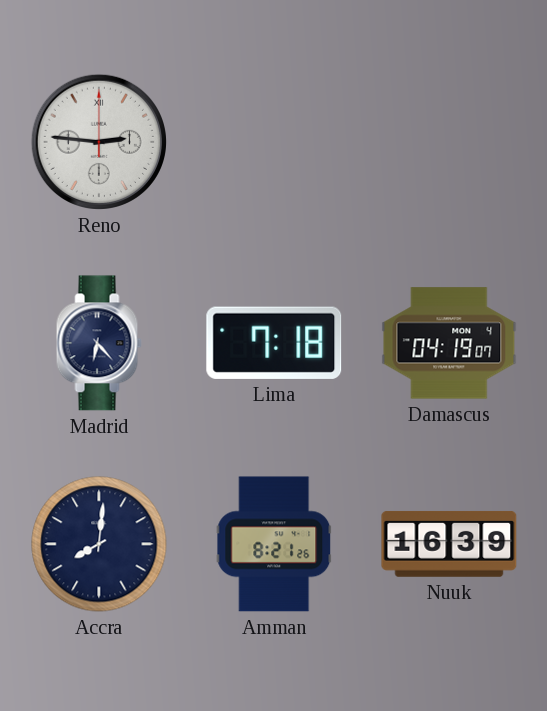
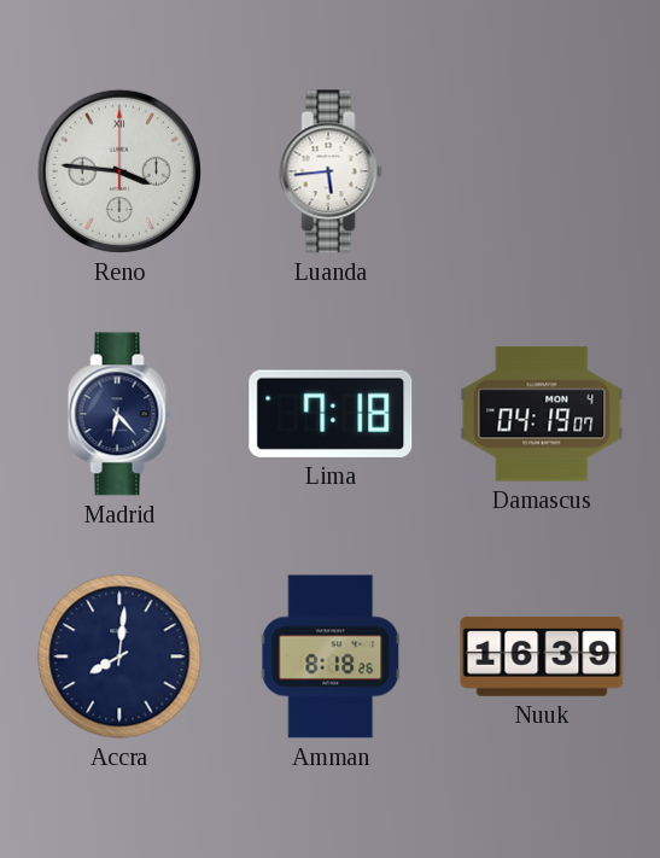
Reno: 2:46 -> 3:46 (119, 171)
Luanda: none -> 5:44 (331, 171)
Amman: 8:21 -> 8:18 (331, 656)
